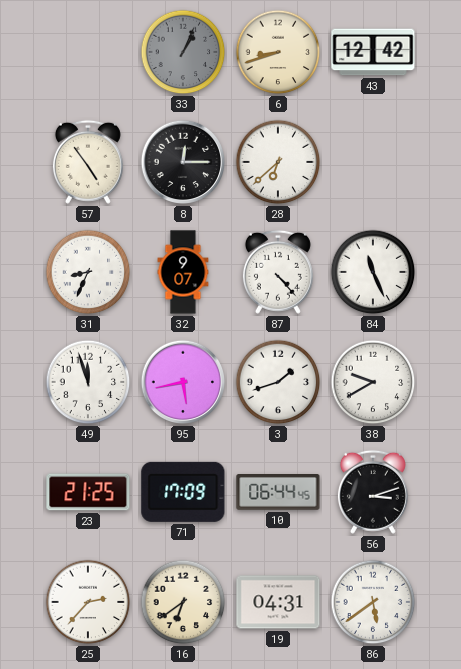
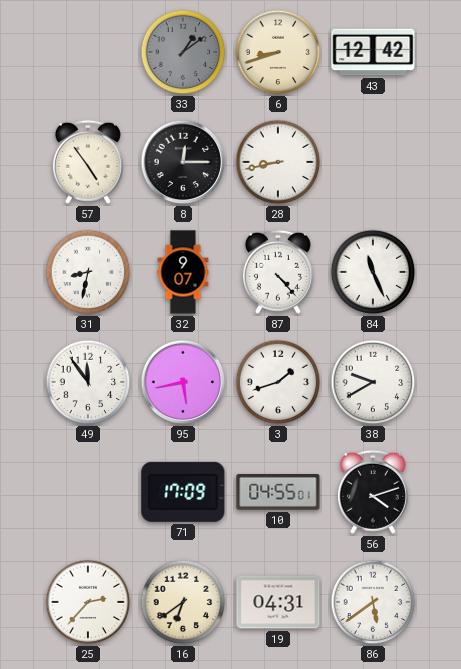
33: 1:04 -> 1:09 (183, 52)
28: 6:38 -> 8:43 (278, 162)
31: 8:34 -> 8:32 (88, 272)
49: 11:57 -> 11:54 (88, 382)
23: 21:25 -> none (88, 492)
10: 06:44 -> 04:55 (278, 493)
56: 3:12 -> 4:12 (373, 492)
